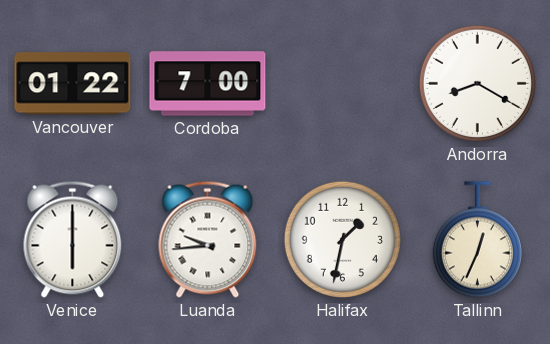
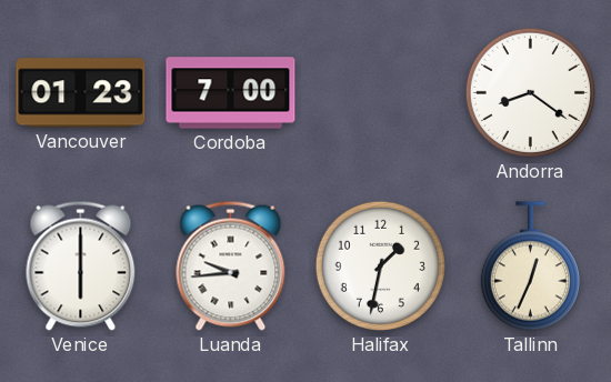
Vancouver: 01:22 -> 01:23 (81, 93)
Andorra: 8:20 -> 8:21 (530, 92)
